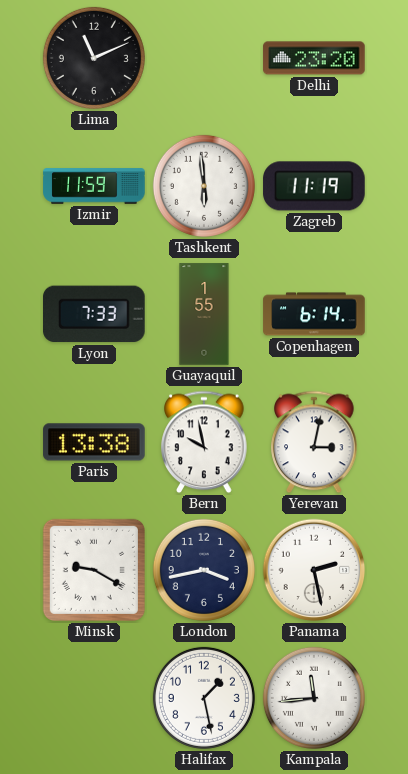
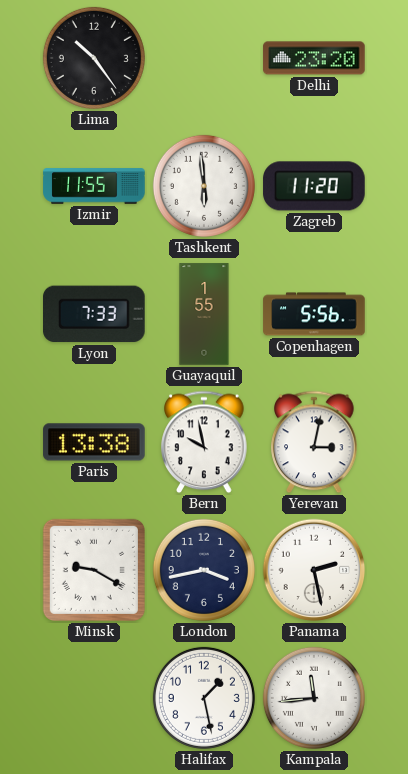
Lima: 11:11 -> 10:24 (94, 58)
Izmir: 11:59 -> 11:55 (94, 186)
Zagreb: 11:19 -> 11:20 (314, 186)
Copenhagen: 6:14 -> 5:56 (314, 314)
